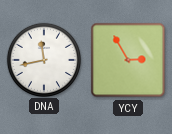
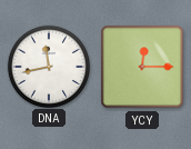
YCY: 2:55 -> 12:15 (142, 67)
